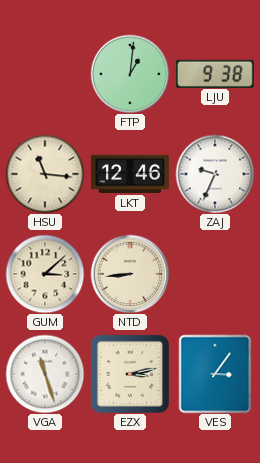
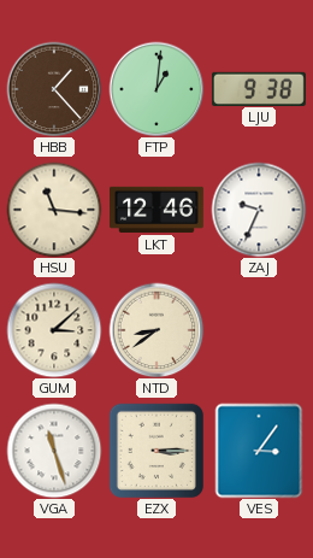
HBB: none -> 1:23 (54, 89)
NTD: 8:44 -> 8:39 (156, 330)
EZX: 3:13 -> 3:15 (156, 451)
